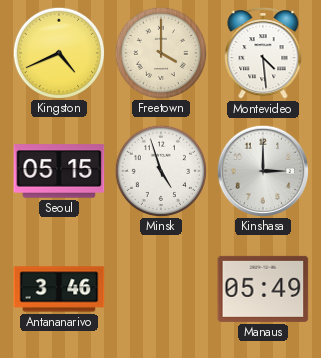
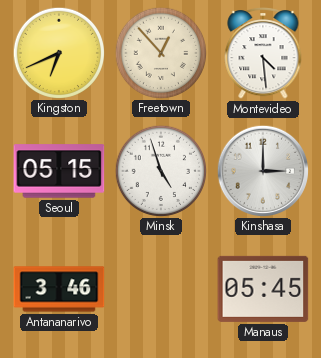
Kingston: 4:41 -> 6:41 (58, 52)
Freetown: 4:00 -> 12:53 (160, 52)
Manaus: 05:49 -> 05:45 (263, 289)
